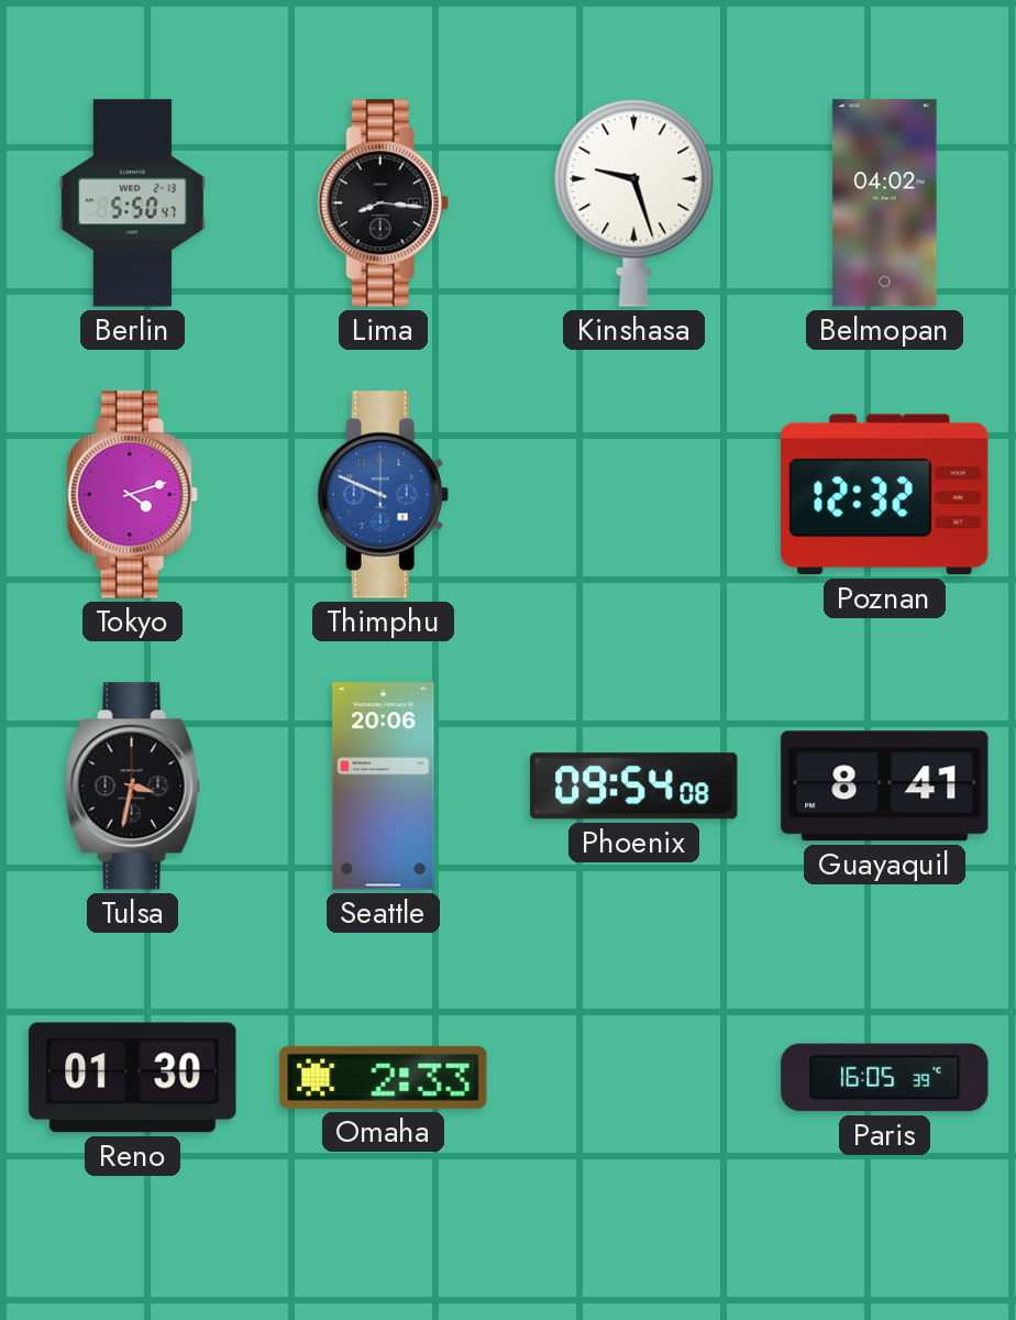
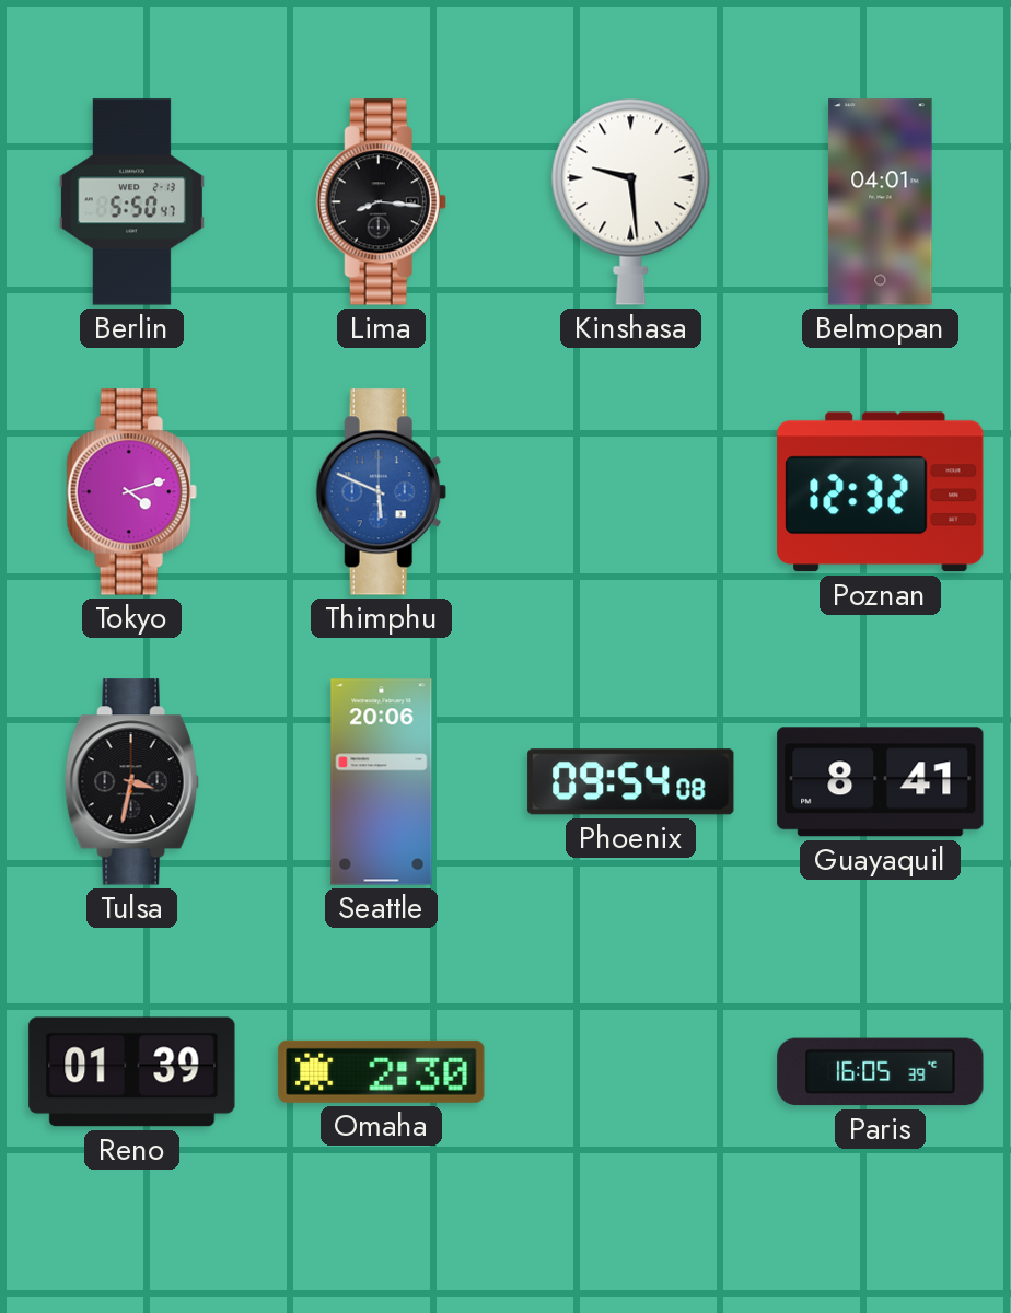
Kinshasa: 9:27 -> 9:29 (631, 201)
Belmopan: 04:02 -> 04:01 (881, 202)
Thimphu: 9:49 -> 5:49 (381, 492)
Reno: 01:30 -> 01:39 (132, 1072)
Omaha: 2:33 -> 2:30 (382, 1071)
